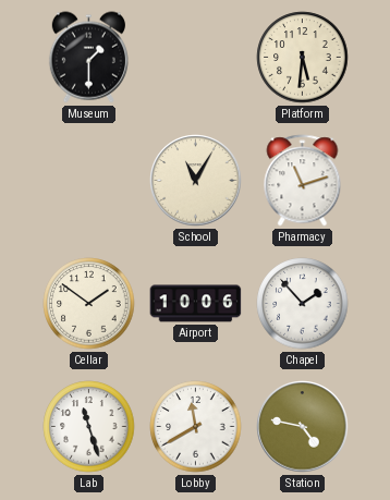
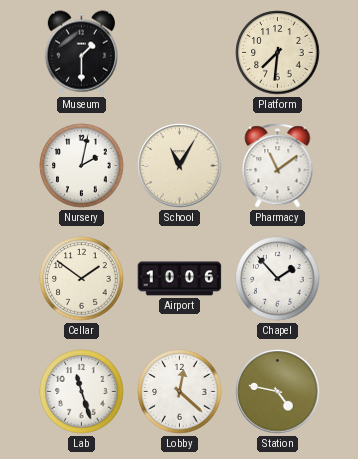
Platform: 5:31 -> 7:31 (278, 53)
Nursery: none -> 2:02 (82, 166)
Pharmacy: 11:12 -> 11:09 (278, 166)
Lobby: 11:40 -> 12:22 (180, 392)
